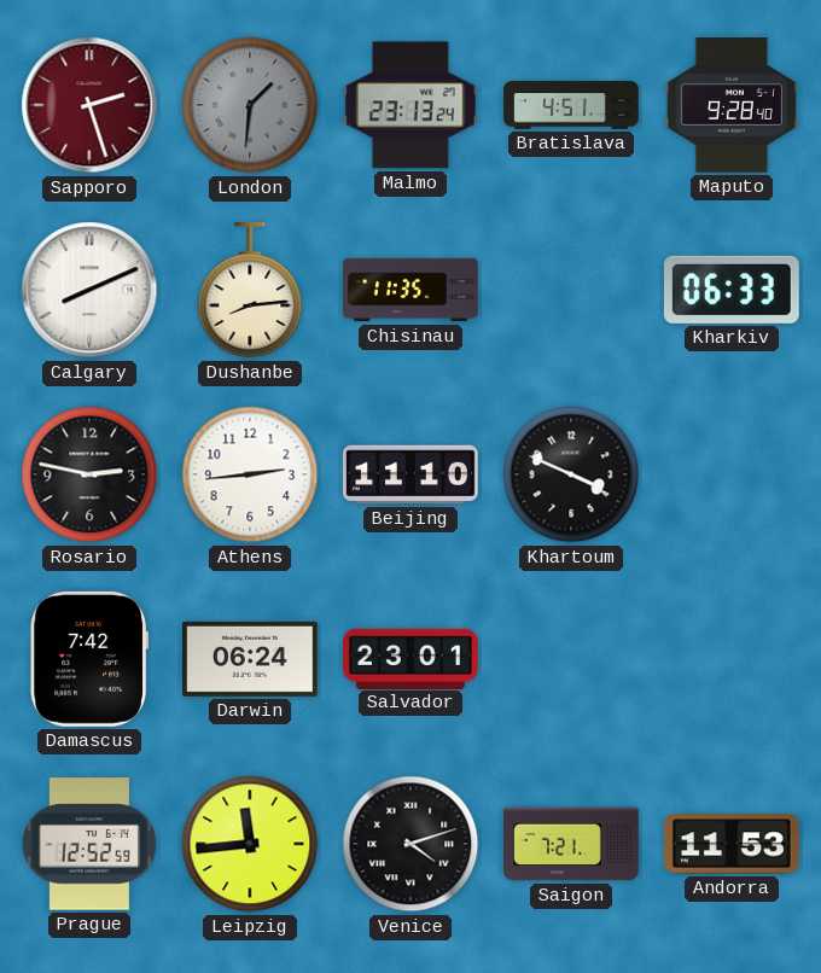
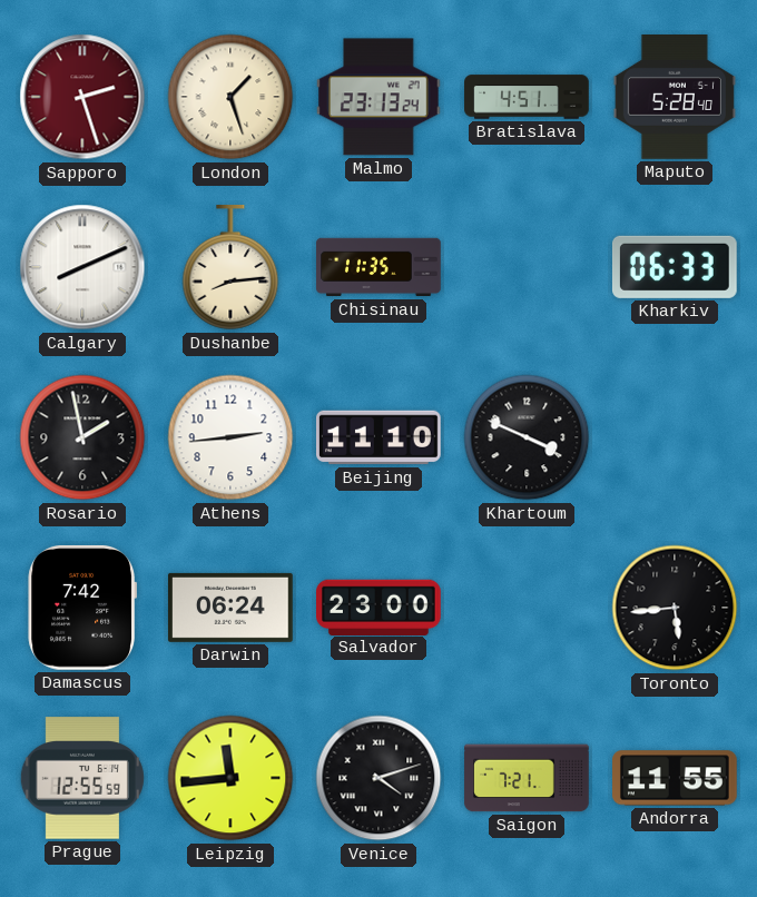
London: 1:31 -> 1:27 (230, 97)
London dial: grey -> cream (230, 97)
Maputo: 9:28 -> 5:28 (675, 98)
Rosario: 2:47 -> 1:58 (82, 437)
Salvador: 23:01 -> 23:00 (380, 607)
Toronto: none -> 5:44 (675, 608)
Prague: 12:52 -> 12:55 (82, 778)
Andorra: 11:53 -> 11:55 (676, 778)
